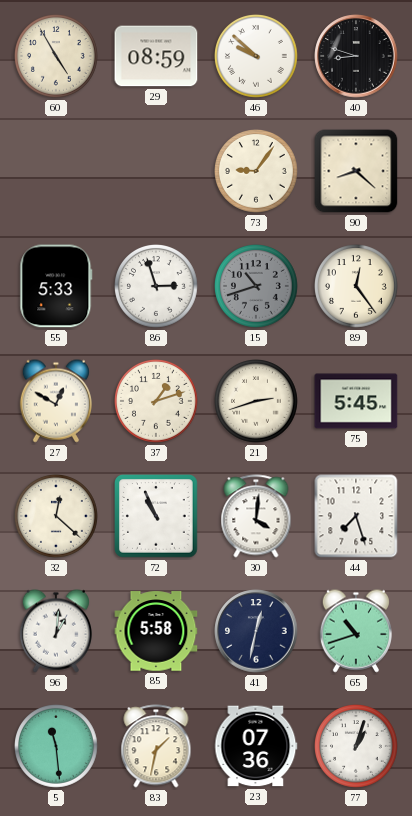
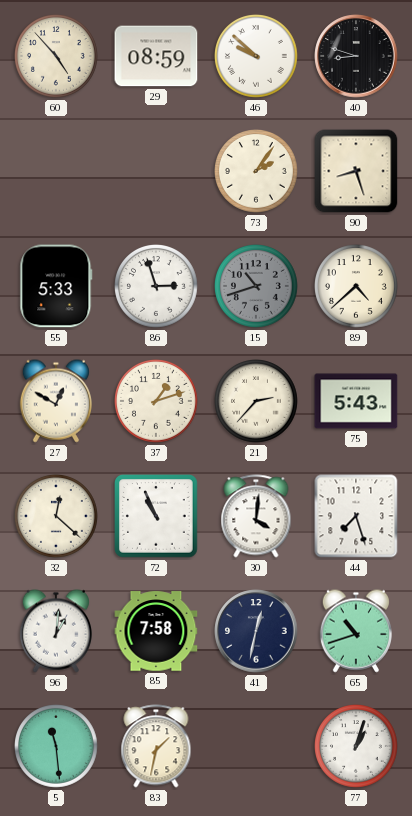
60: 4:55 -> 4:53 (57, 57)
73: 9:06 -> 2:06 (257, 172)
90: 8:22 -> 8:27 (356, 171)
89: 12:24 -> 4:38 (357, 287)
21: 2:42 -> 2:37 (257, 402)
75: 5:45 -> 5:43 (356, 401)
85: 5:58 -> 7:58 (156, 631)
23: 07:36 -> none (256, 746)
